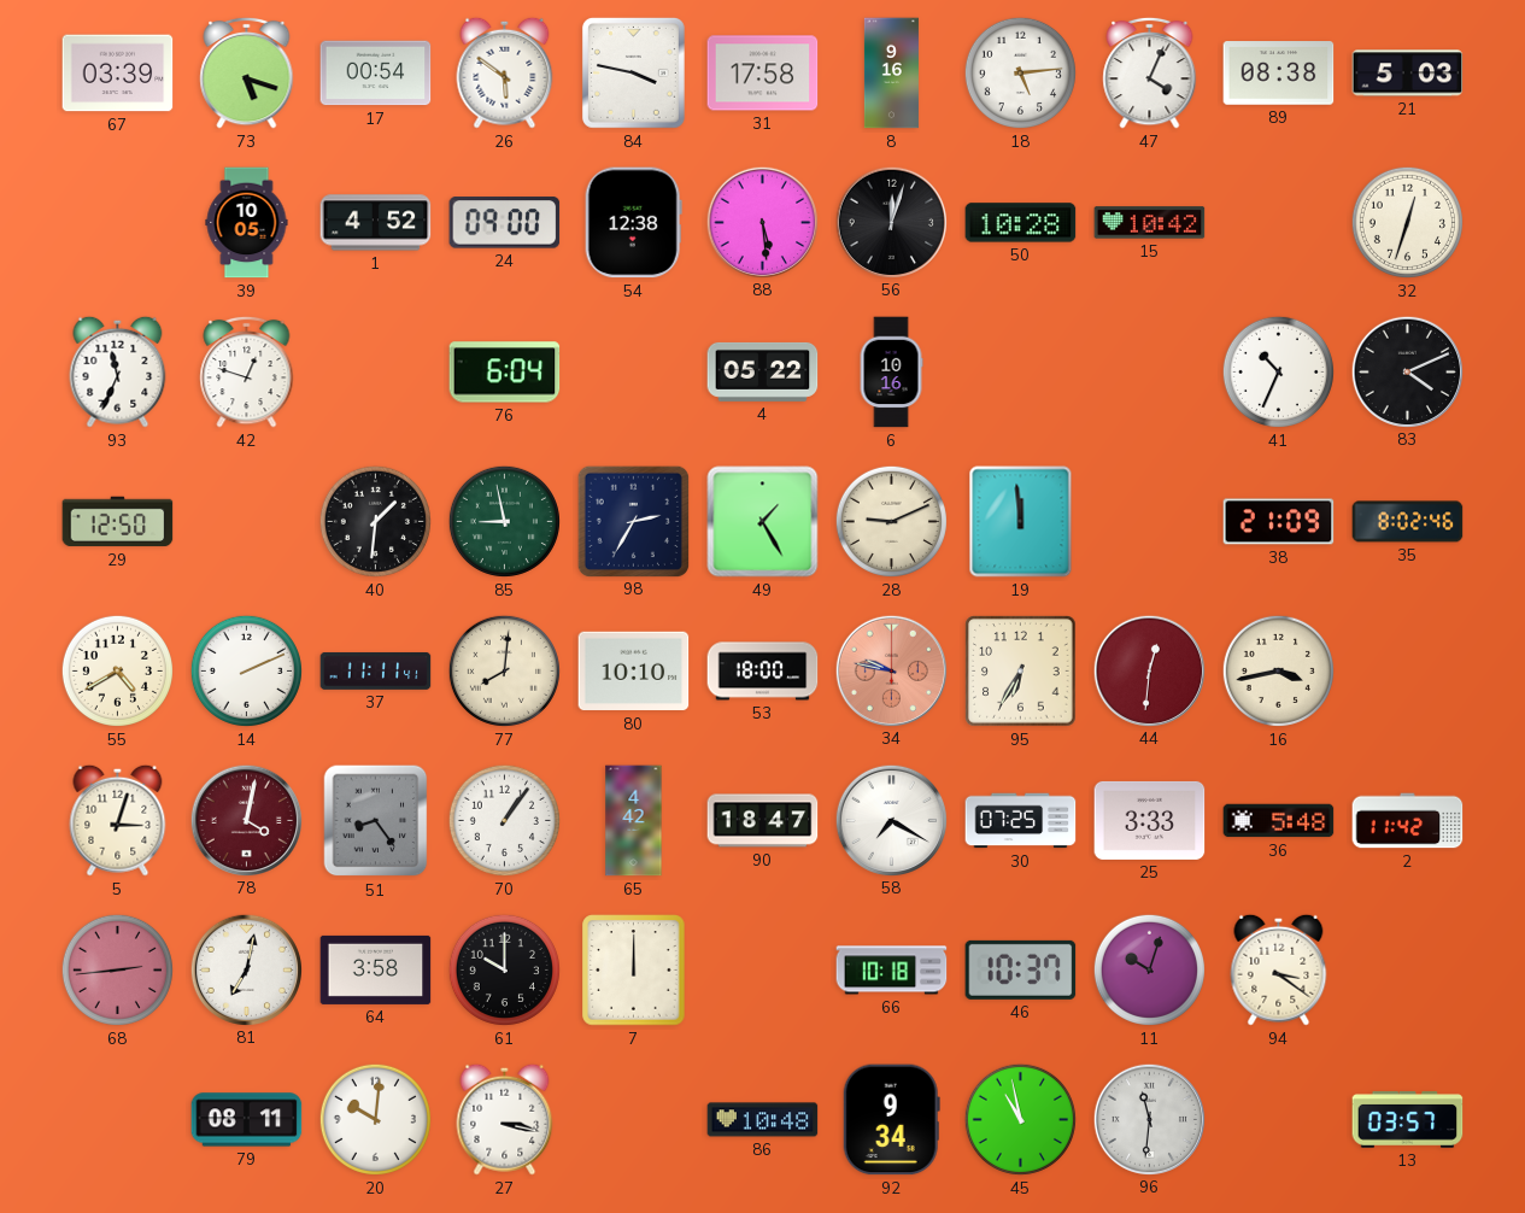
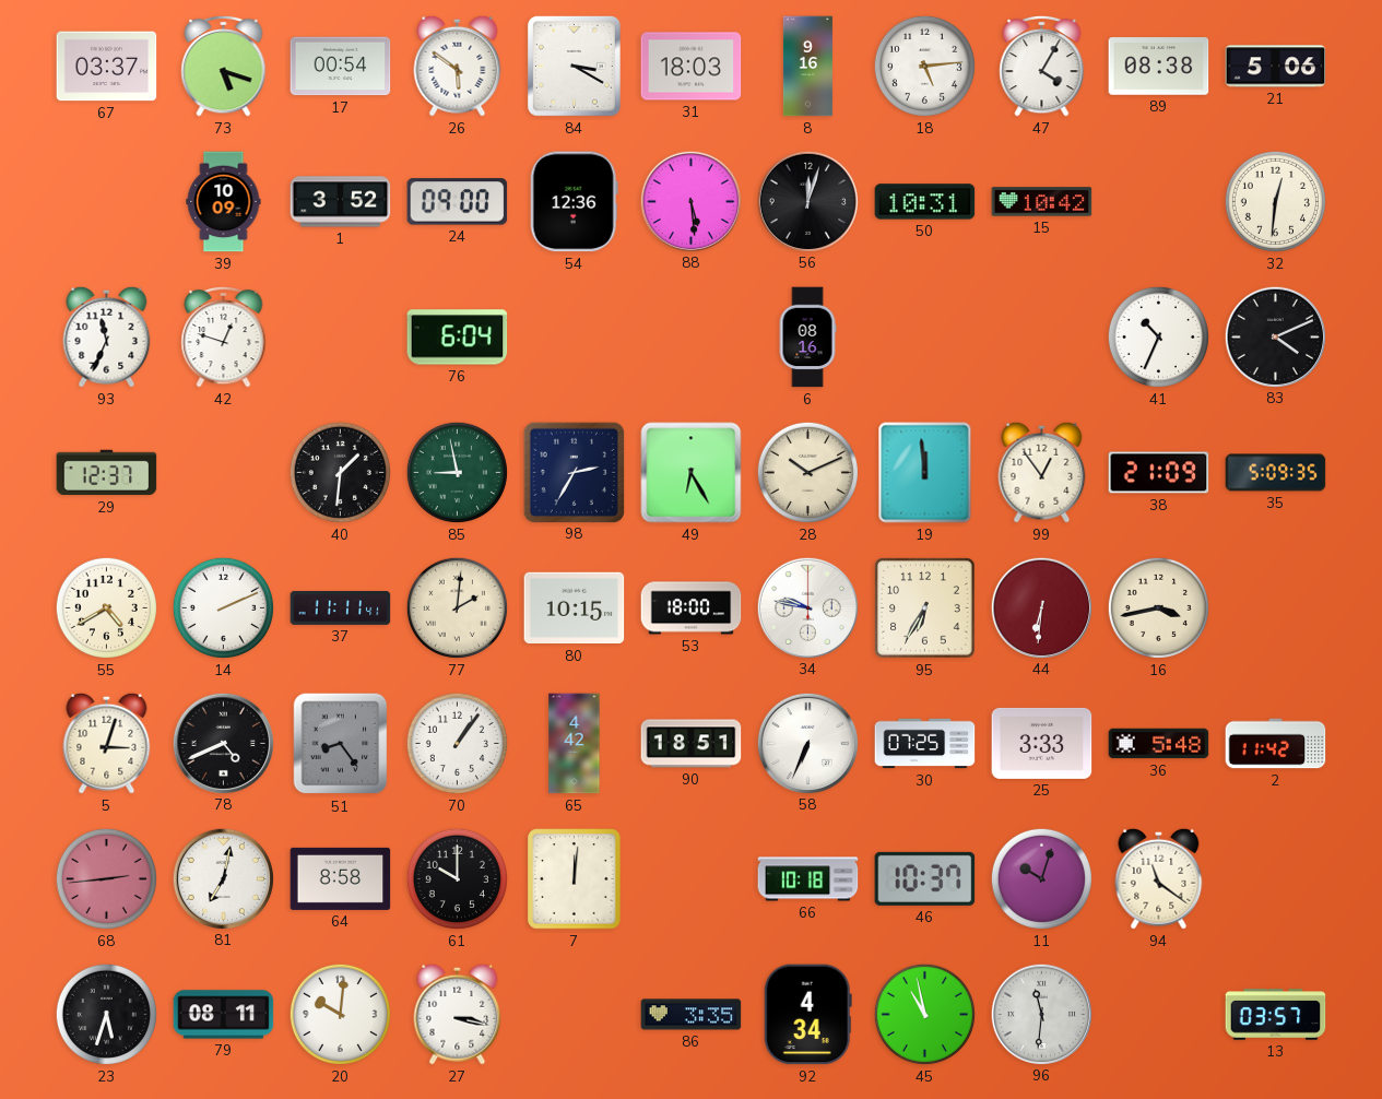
67: 03:39 -> 03:37 (107, 67)
84: 3:47 -> 3:20 (574, 67)
31: 17:58 -> 18:03 (692, 67)
47: 4:04 -> 4:05 (1042, 66)
21: 5:03 -> 5:06 (1276, 67)
39: 10:05 -> 10:09 (224, 202)
1: 4:52 -> 3:52 (341, 202)
54: 12:38 -> 12:36 (574, 202)
50: 10:28 -> 10:31 (925, 202)
32: 12:33 -> 12:31 (1275, 201)
4: 05:22 -> none (763, 371)
6: 10:16 -> 08:16 (807, 338)
29: 12:50 -> 12:37 (107, 473)
49: 1:25 -> 6:25 (692, 473)
28: 9:11 -> 10:11 (807, 472)
99: none -> 12:54 (1042, 472)
35: 8:02 -> 5:09 (1276, 473)
77: 8:01 -> 2:01 (457, 607)
80: 10:10 -> 10:15 (575, 608)
34 dial: salmon -> white (807, 607)
44: 12:31 -> 6:31 (1041, 607)
78: 4:02 -> 4:41 (223, 743)
78 dial: burgundy -> black (223, 743)
90: 18:47 -> 18:51 (692, 744)
58: 7:20 -> 6:34 (807, 743)
64: 3:58 -> 8:58 (341, 878)
7: 12:00 -> 12:01 (575, 879)
94: 3:21 -> 11:21 (1159, 878)
23: none -> 5:33 (106, 1014)
86: 10:48 -> 3:35 (692, 1015)
92: 9:34 -> 4:34 (807, 1015)
